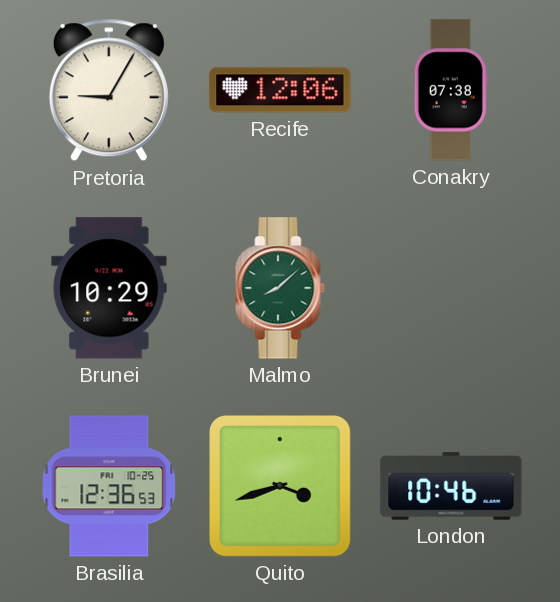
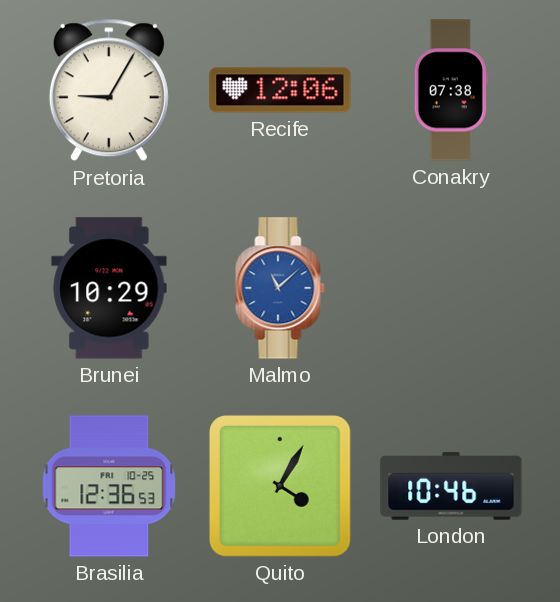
Malmo: 8:08 -> 11:08 (280, 288)
Malmo dial: green -> blue (280, 288)
Quito: 3:42 -> 4:05 (281, 487)
